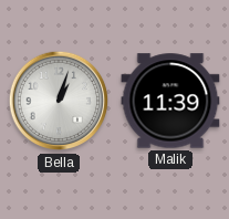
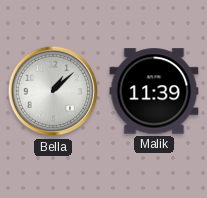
Bella: 1:03 -> 1:08 (53, 91)
